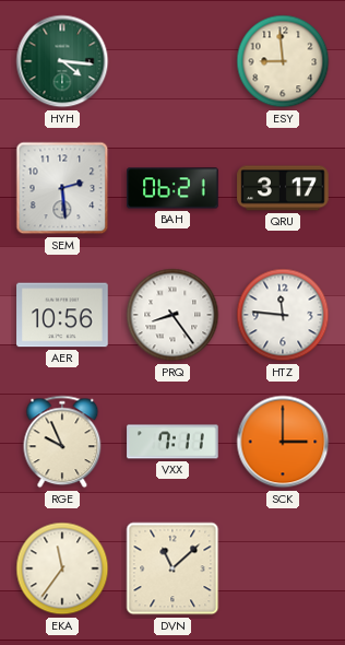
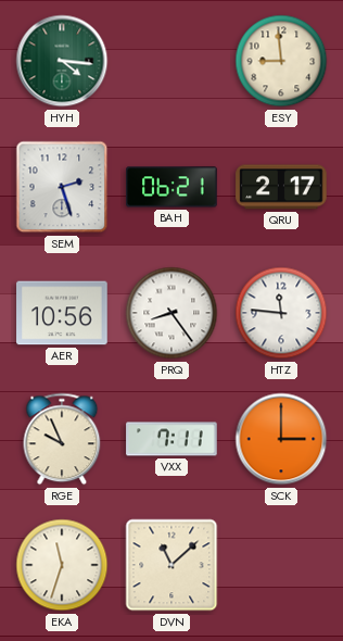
SEM: 2:29 -> 2:27 (62, 187)
QRU: 3:17 -> 2:17 (281, 187)
EKA: 11:36 -> 11:33 (62, 565)
